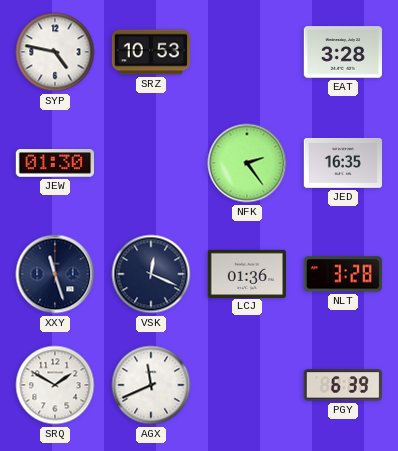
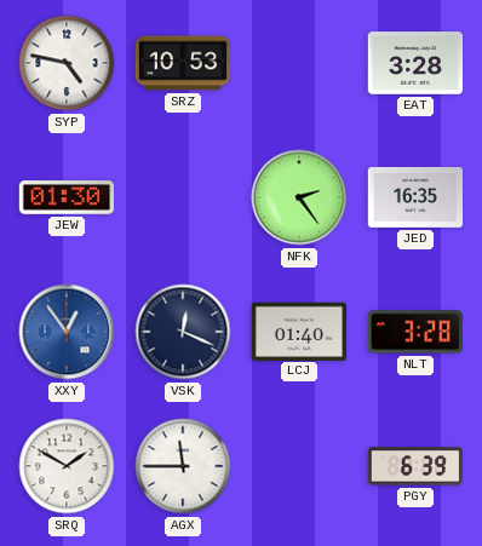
XXY: 11:27 -> 12:54 (67, 332)
XXY dial: navy -> blue (67, 332)
LCJ: 01:36 -> 01:40 (298, 331)
AGX: 11:41 -> 11:45 (183, 466)
